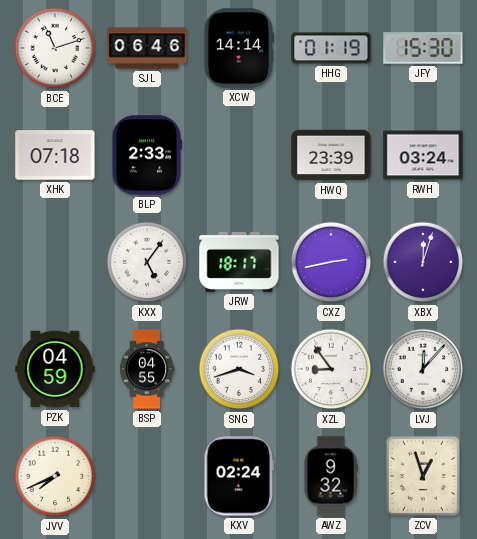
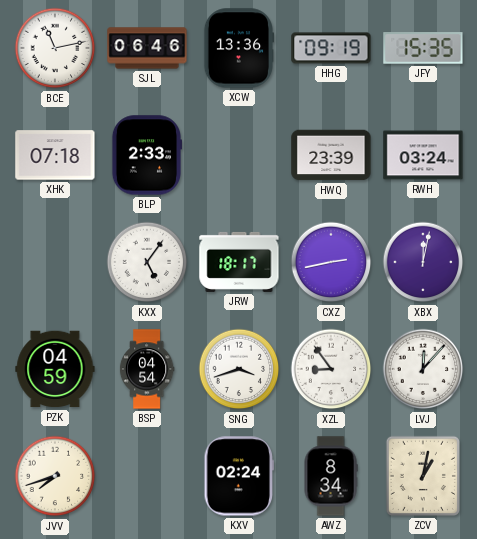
BCE: 11:12 -> 11:13 (55, 48)
XCW: 14:14 -> 13:36 (239, 48)
HHG: 01:19 -> 09:19 (331, 48)
JFY: 15:30 -> 15:35 (423, 48)
XBX: 12:03 -> 12:02 (423, 262)
BSP: 04:55 -> 04:54 (147, 369)
JVV: 7:41 -> 7:42 (55, 476)
AWZ: 9:32 -> 8:34 (331, 476)
ZCV: 12:57 -> 1:02 (423, 476)
